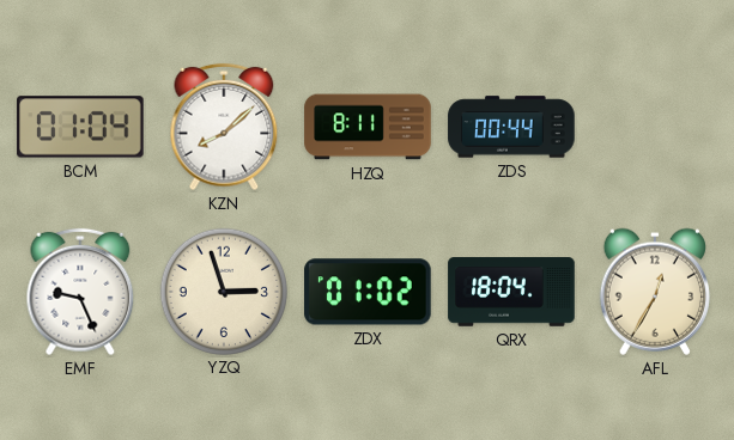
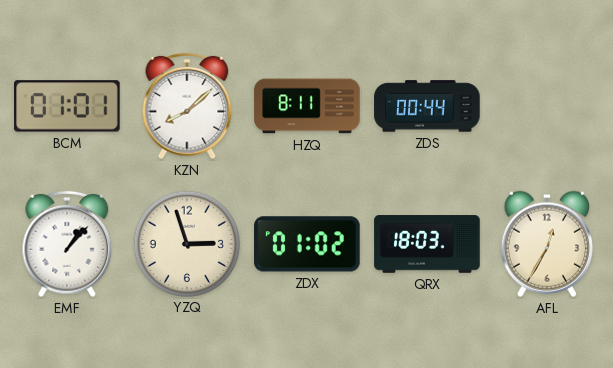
BCM: 01:04 -> 01:01 (67, 106)
EMF: 9:26 -> 1:07 (67, 244)
QRX: 18:04 -> 18:03 (427, 244)
